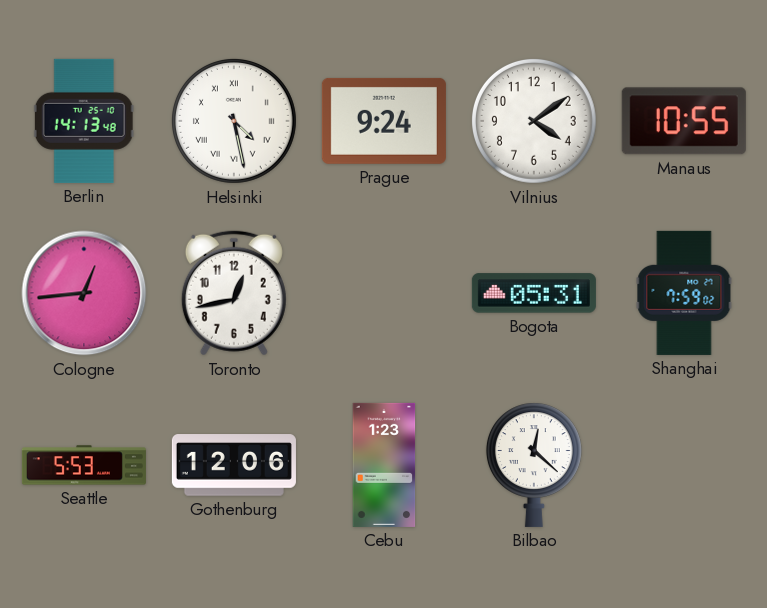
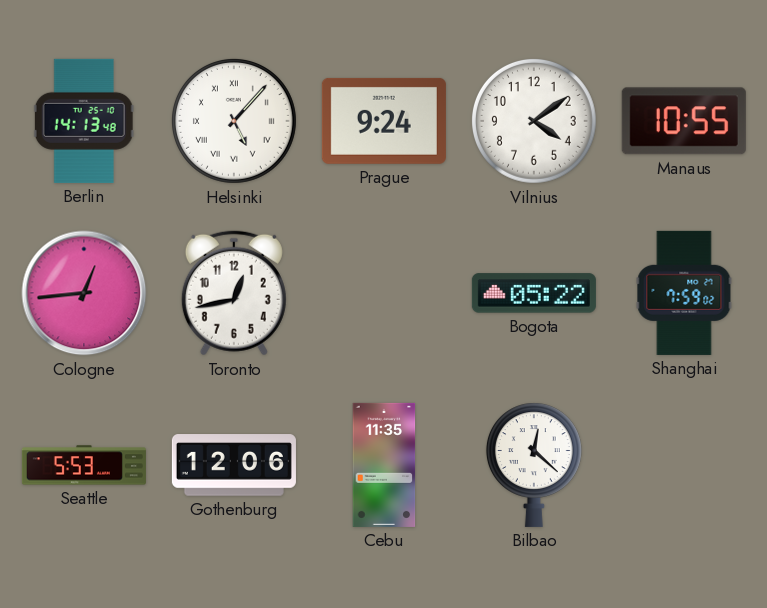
Helsinki: 4:28 -> 5:07 (234, 121)
Bogota: 05:31 -> 05:22 (534, 293)
Cebu: 1:23 -> 11:35 (384, 465)
